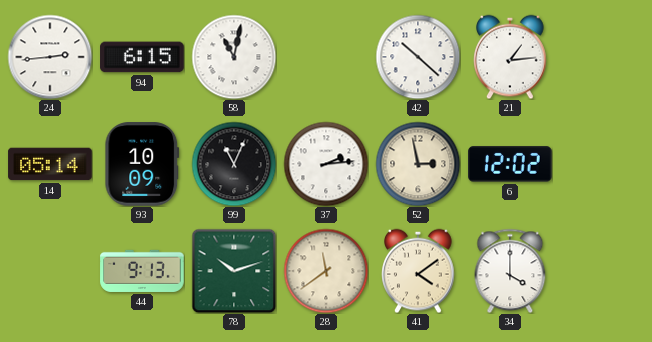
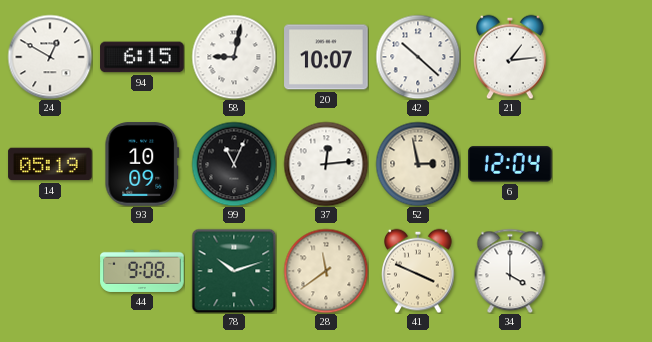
24: 2:44 -> 12:50 (50, 57)
58: 11:02 -> 9:02 (234, 57)
20: none -> 10:07 (326, 57)
14: 05:14 -> 05:19 (50, 164)
37: 2:14 -> 12:14 (326, 164)
6: 12:02 -> 12:04 (510, 164)
44: 9:13 -> 9:08 (142, 271)
41: 4:09 -> 3:49 (418, 271)
